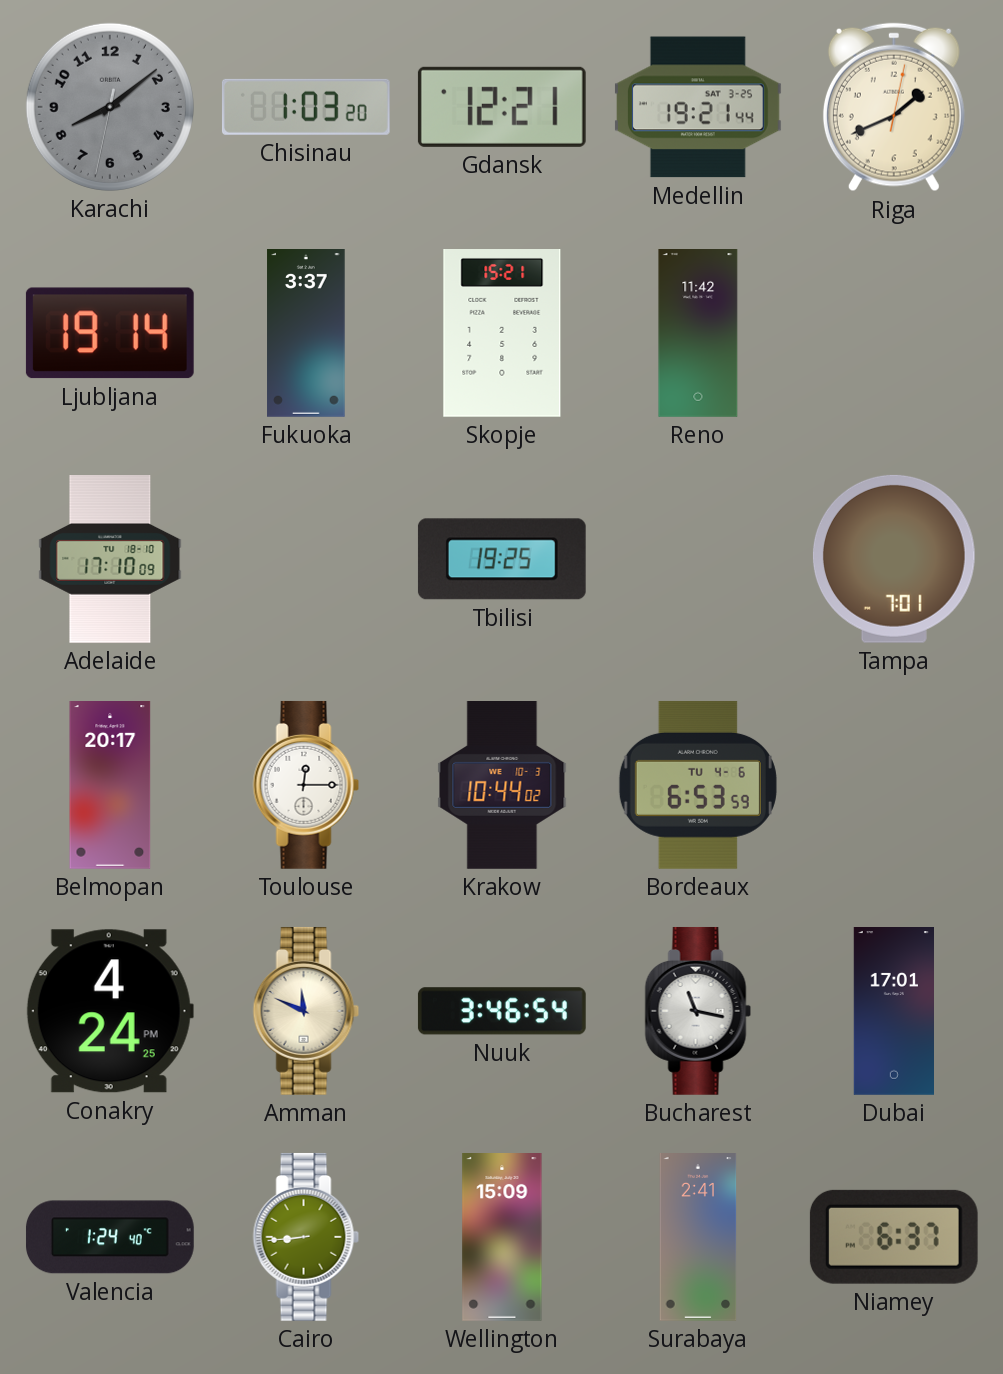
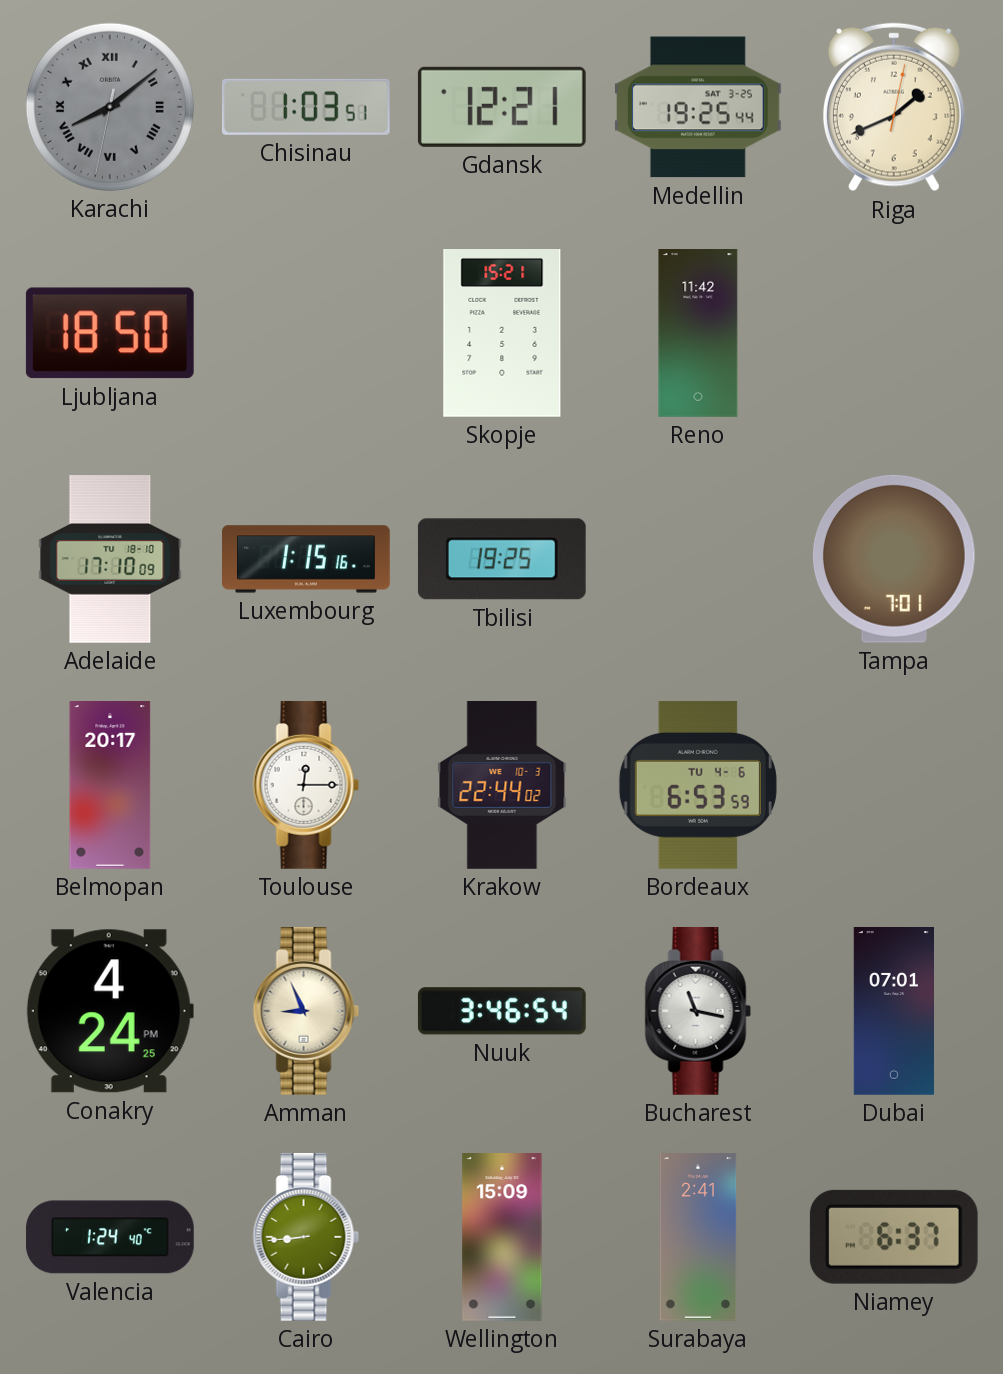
Karachi numerals: Arabic -> Roman (110, 107)
Chisinau: 1:03:20 -> 1:03:51 (306, 107)
Medellin: 19:21 -> 19:25 (698, 107)
Ljubljana: 19:14 -> 18:50 (110, 333)
Fukuoka: 3:37 -> none (306, 334)
Luxembourg: none -> 1:15 (307, 559)
Krakow: 10:44 -> 22:44 (502, 786)
Amman: 11:49 -> 8:56 (306, 1011)
Dubai: 17:01 -> 07:01 (893, 1012)
